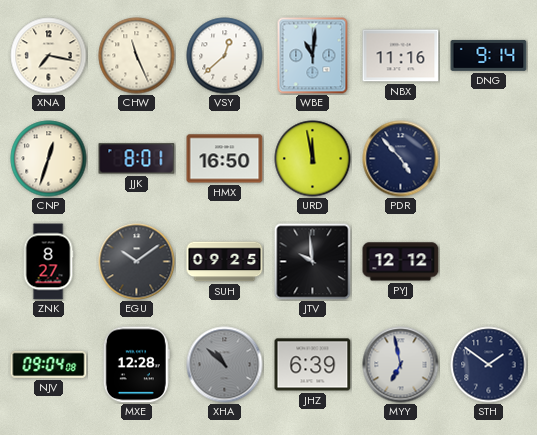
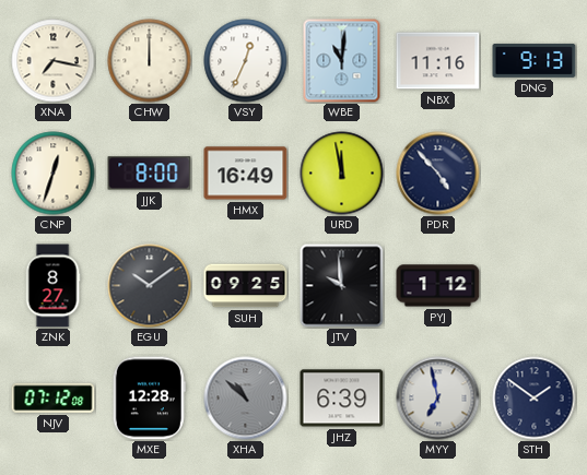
CHW: 11:26 -> 12:00 (150, 61)
VSY: 12:38 -> 12:34 (246, 61)
DNG: 9:14 -> 9:13 (535, 60)
JJK: 8:01 -> 8:00 (150, 174)
HMX: 16:50 -> 16:49 (246, 174)
PYJ: 12:12 -> 1:12 (438, 286)
NJV: 09:04 -> 07:12 (54, 397)
